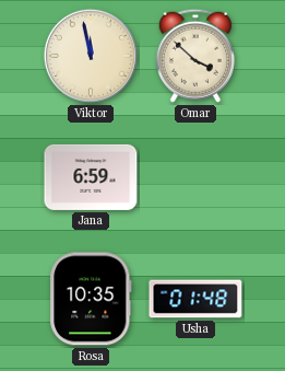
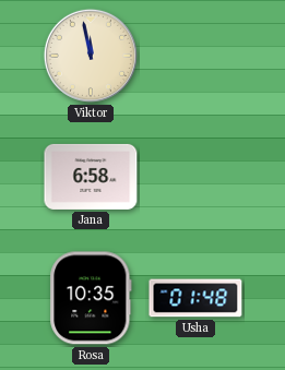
Omar: 3:52 -> none (195, 56)
Jana: 6:59 -> 6:58 (91, 177)
